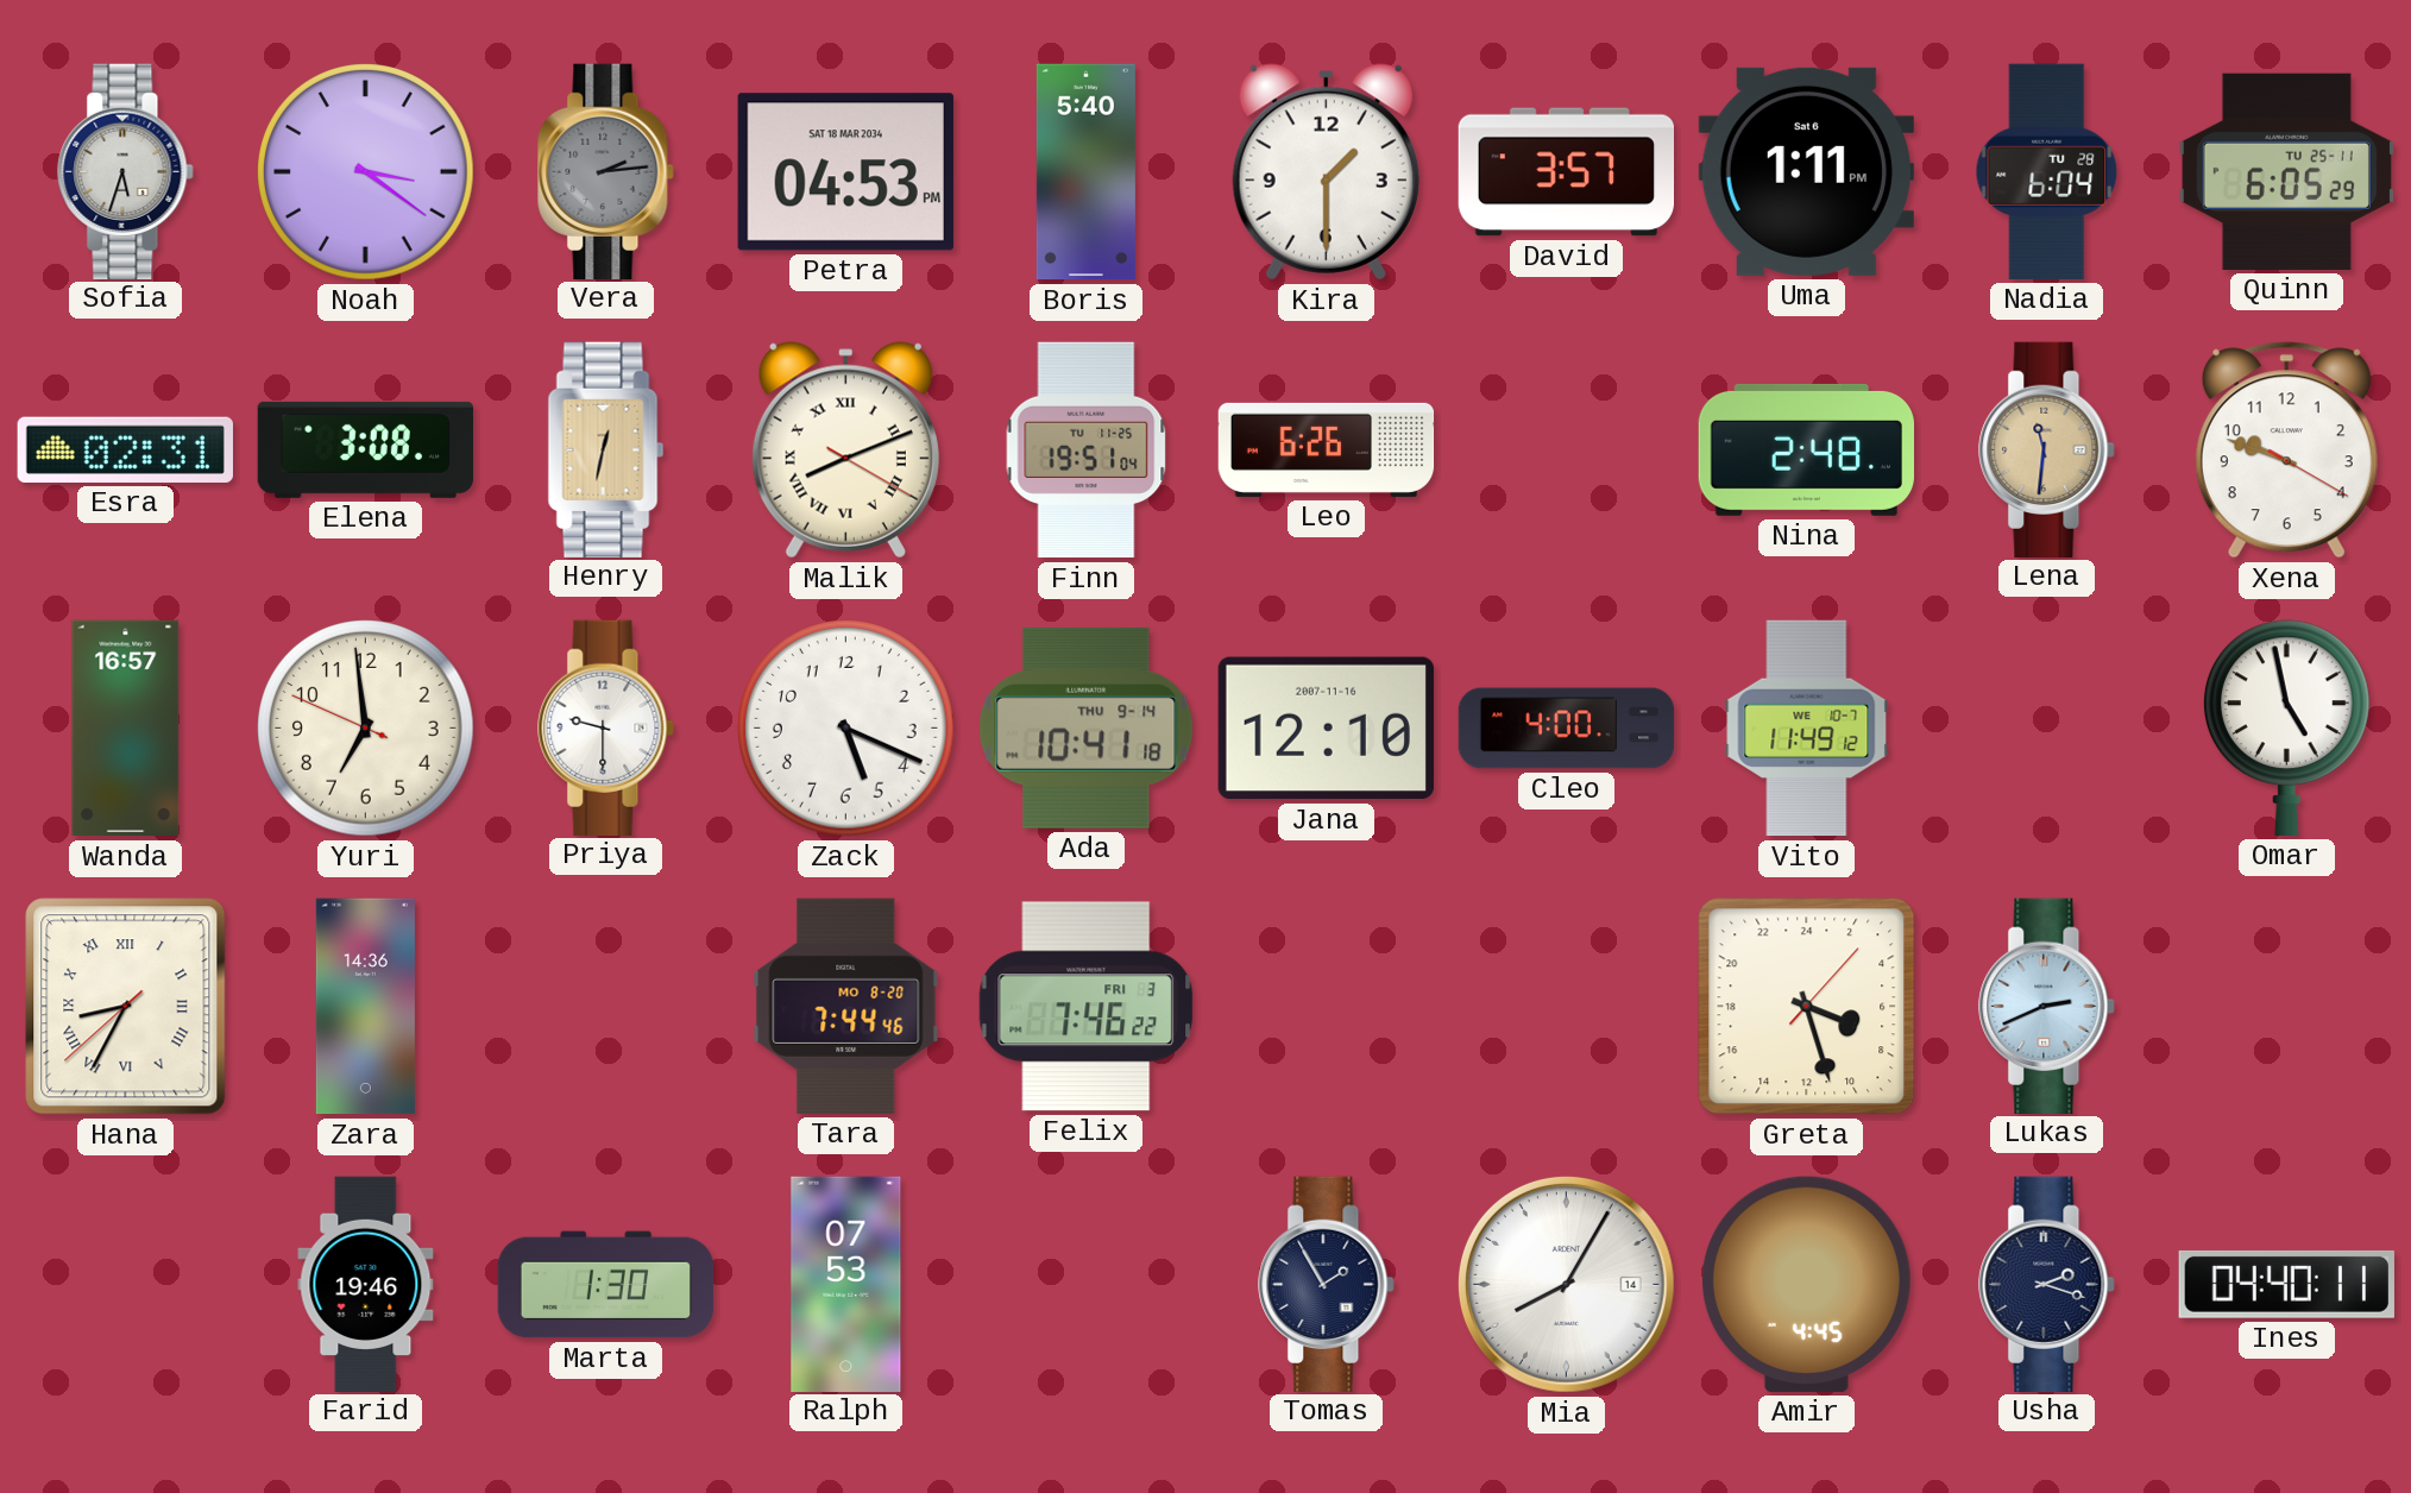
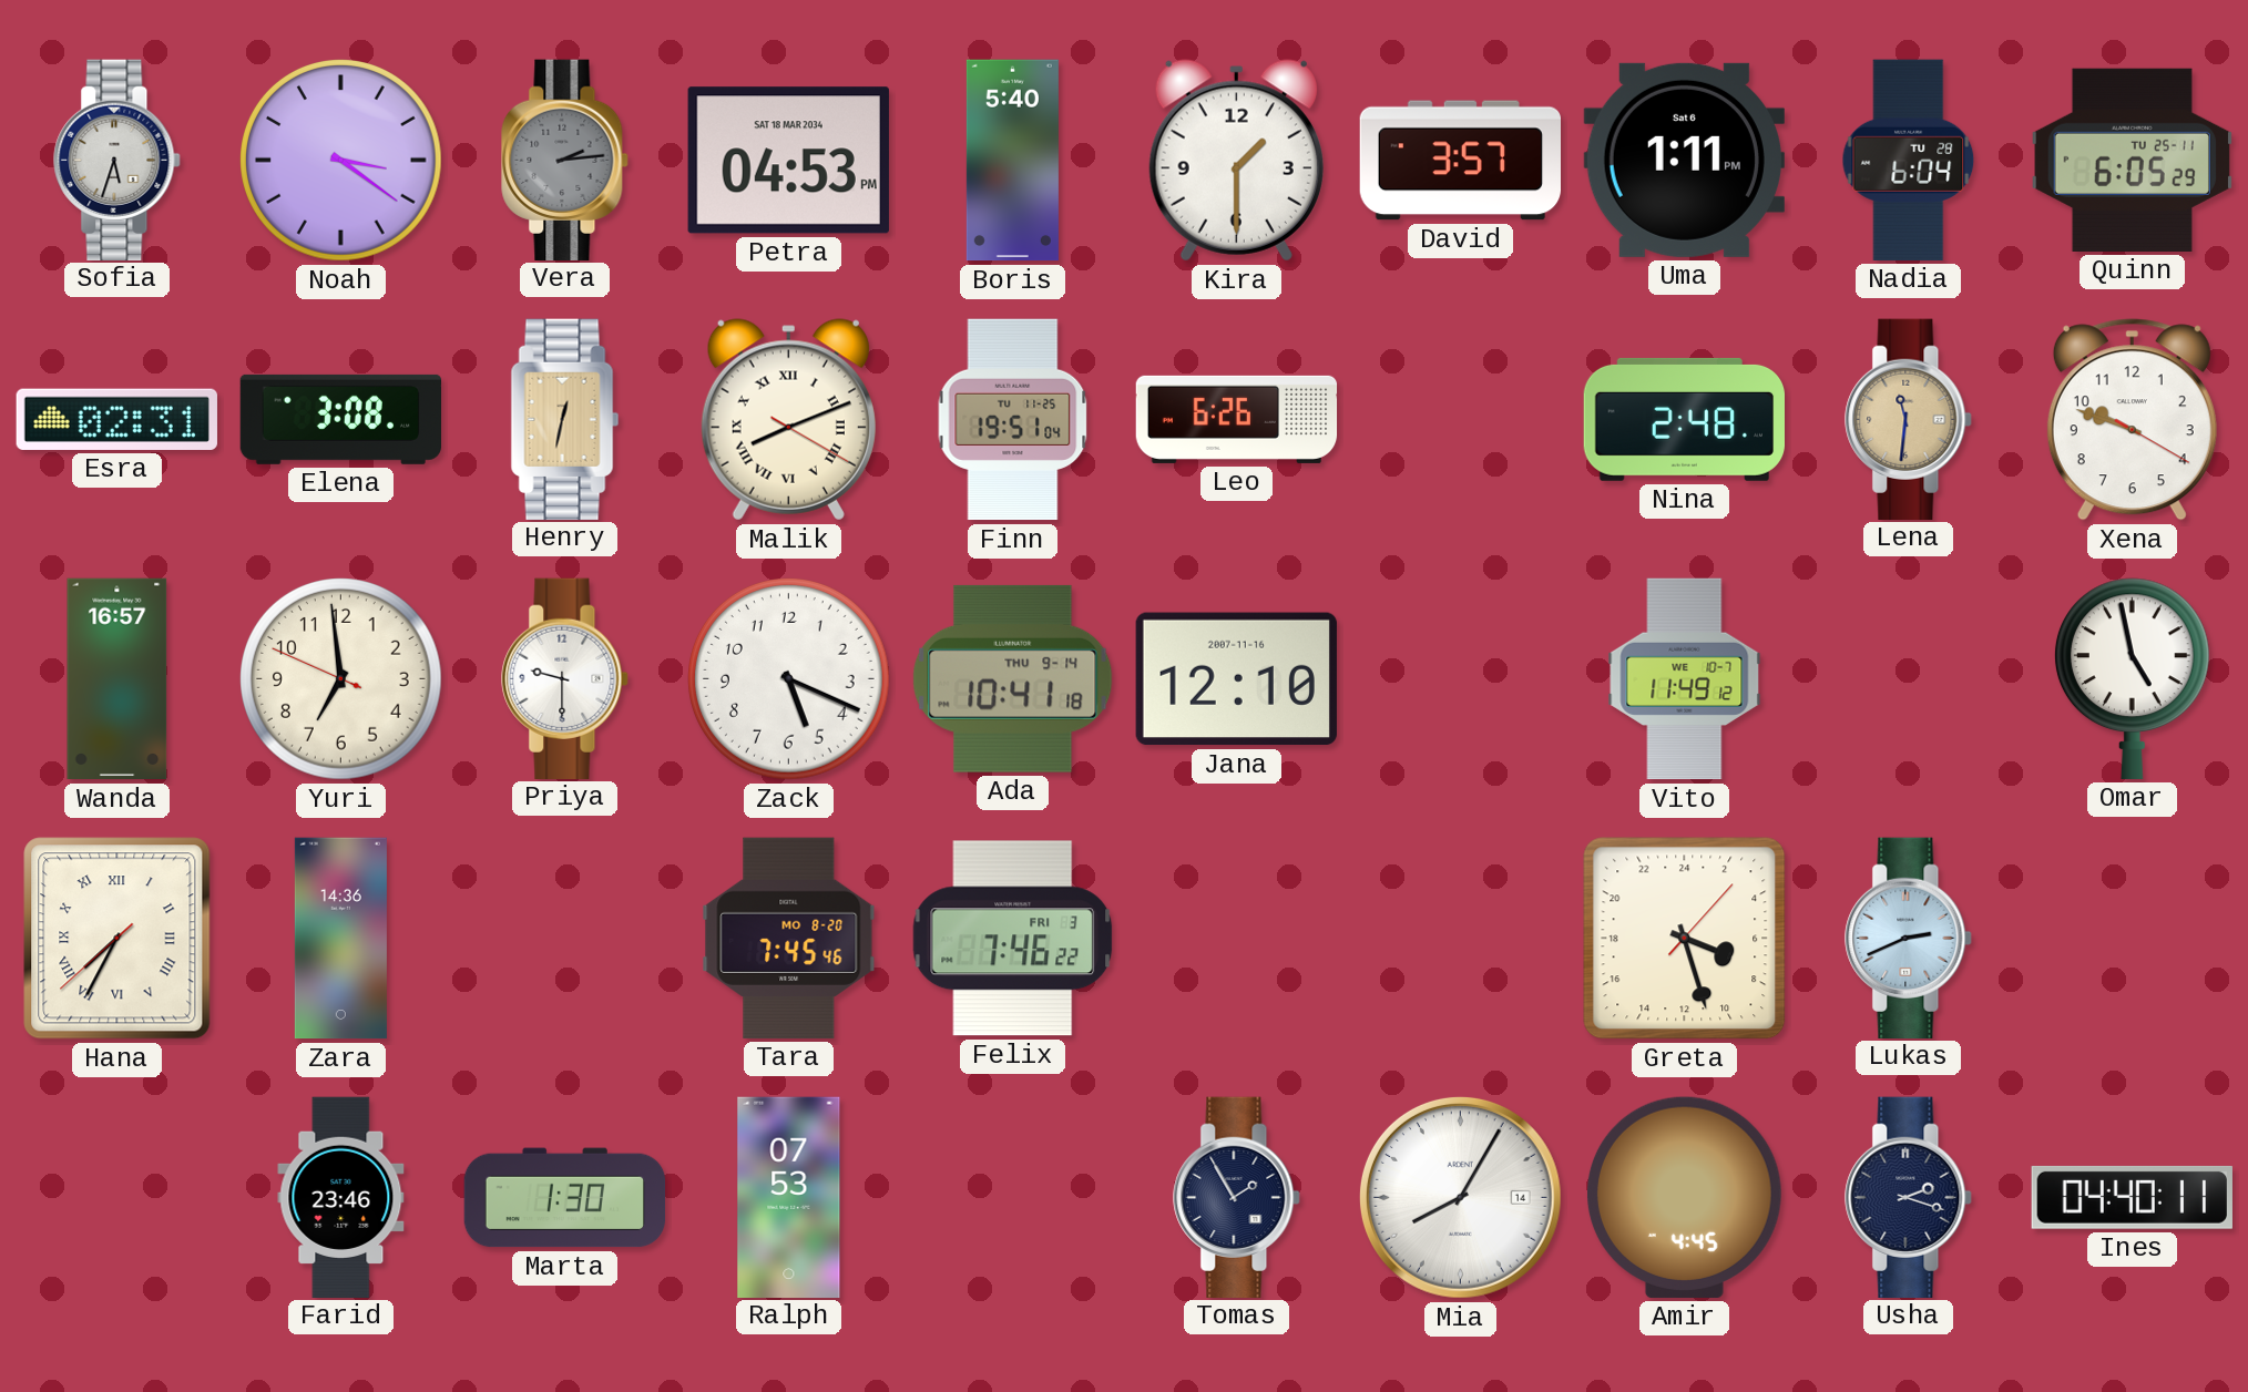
Cleo: 4:00 -> none (1567, 729)
Hana: 8:34 -> 7:34 (117, 939)
Tara: 7:44 -> 7:45 (789, 938)
Farid: 19:46 -> 23:46 (341, 1197)
